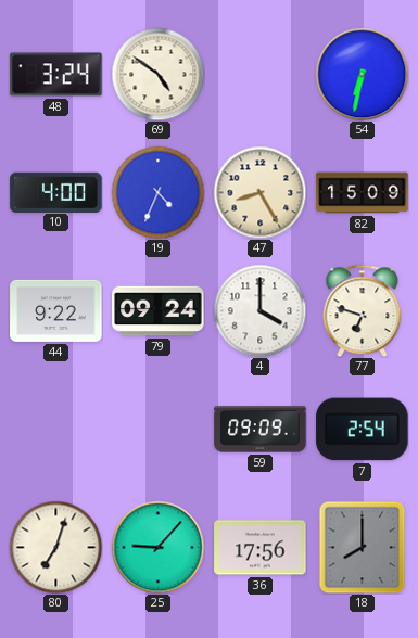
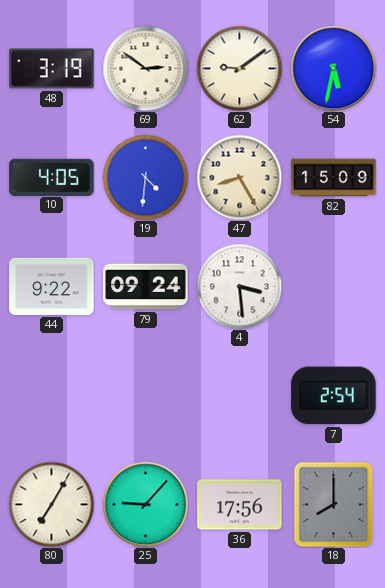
48: 3:24 -> 3:19 (52, 69)
69: 4:51 -> 2:51 (145, 68)
62: none -> 9:09 (239, 68)
54: 6:32 -> 5:32 (333, 68)
10: 4:00 -> 4:05 (52, 177)
19: 4:34 -> 4:31 (145, 177)
4: 4:00 -> 3:29 (239, 286)
77: 6:48 -> none (363, 310)
59: 09:09 -> none (261, 430)
80: 7:03 -> 7:05 (51, 504)
